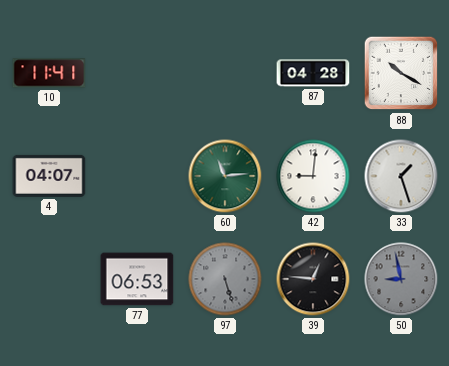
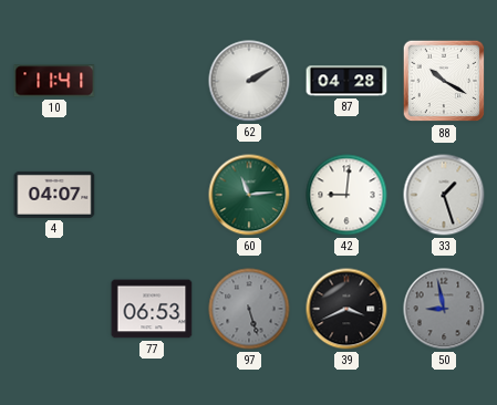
62: none -> 2:10 (249, 81)
39: 12:46 -> 3:41 (346, 309)
